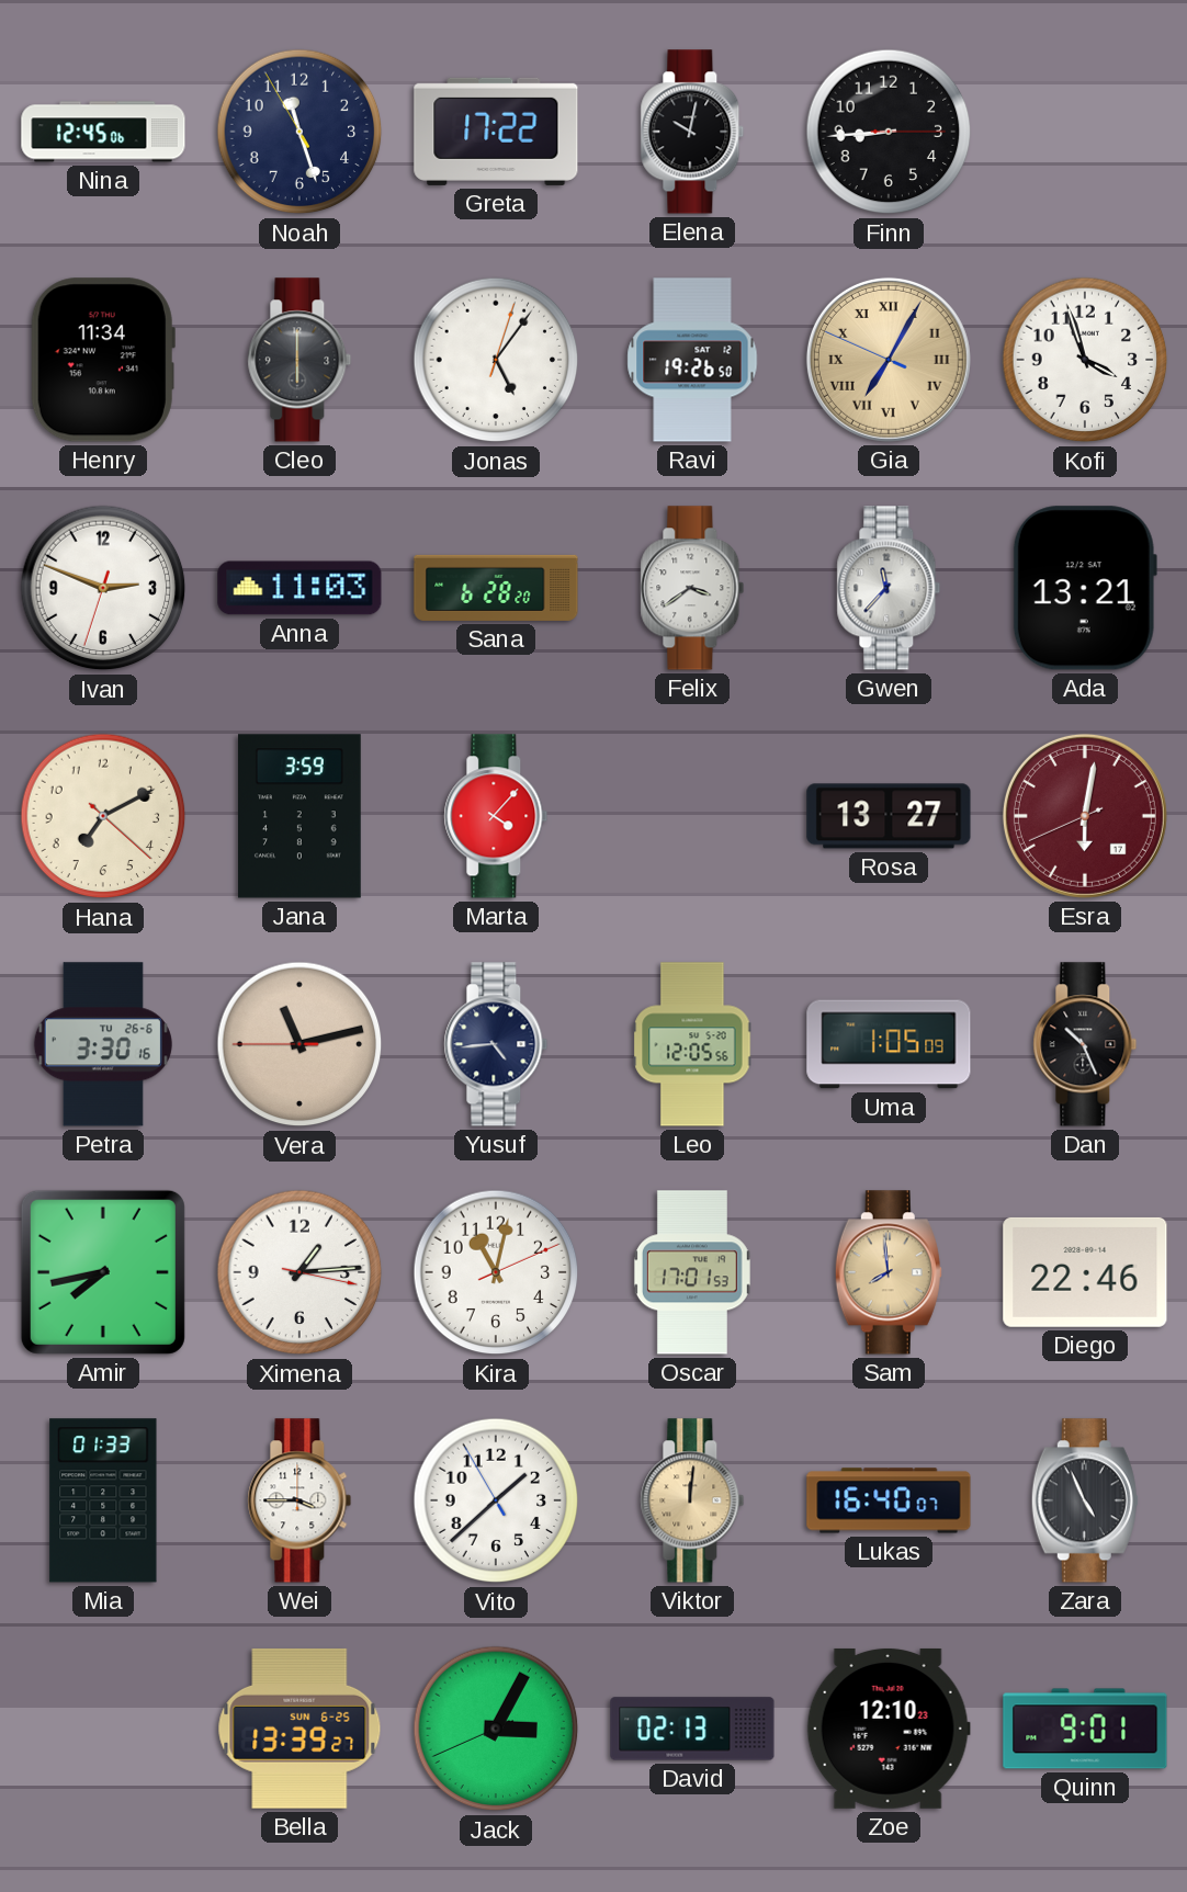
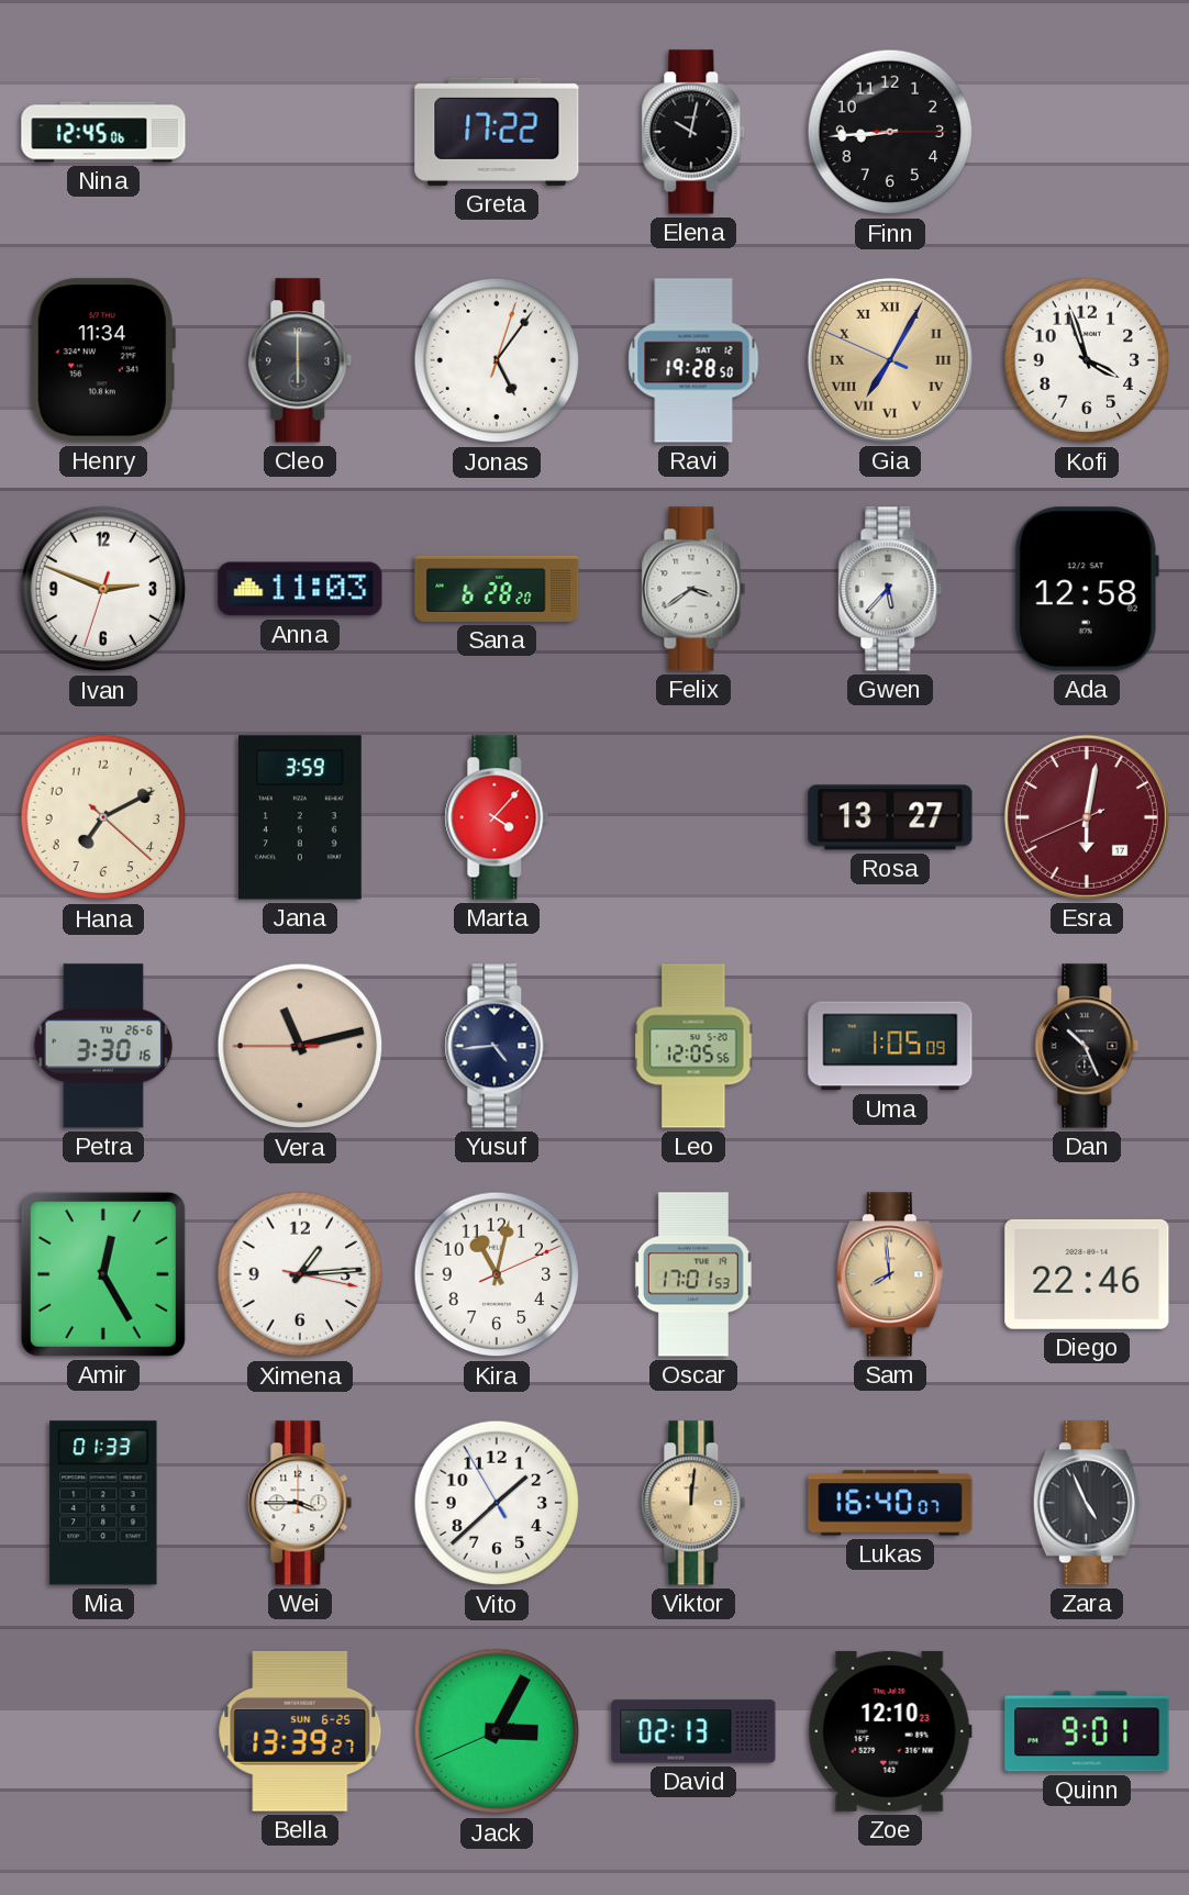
Noah: 11:26 -> none (299, 132)
Ravi: 19:26 -> 19:28 (693, 360)
Gwen: 11:37 -> 5:37 (890, 589)
Ada: 13:21 -> 12:58 (1087, 589)
Amir: 7:43 -> 12:25 (103, 1274)
